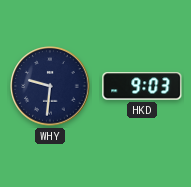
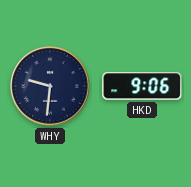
HKD: 9:03 -> 9:06 (142, 86)
